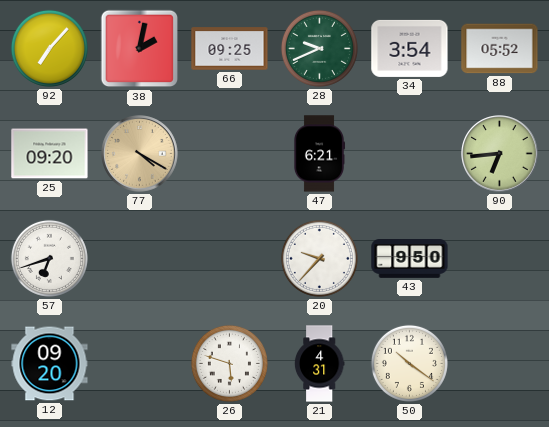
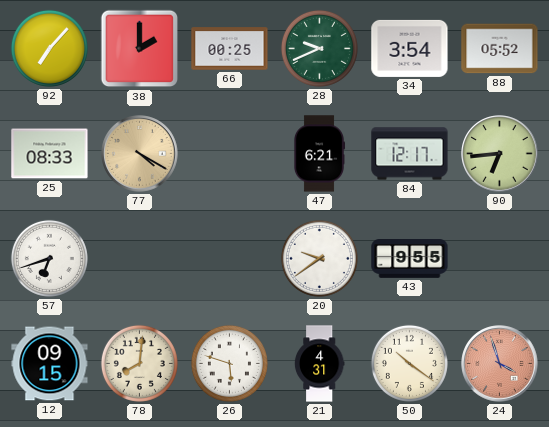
38: 2:02 -> 2:00 (140, 49)
66: 09:25 -> 00:25 (230, 49)
25: 09:20 -> 08:33 (50, 154)
84: none -> 12:17 (410, 154)
20: 9:37 -> 9:39 (319, 258)
43: 9:50 -> 9:55 (410, 259)
12: 09:20 -> 09:15 (50, 364)
78: none -> 8:01 (139, 363)
24: none -> 3:57 (500, 364)
